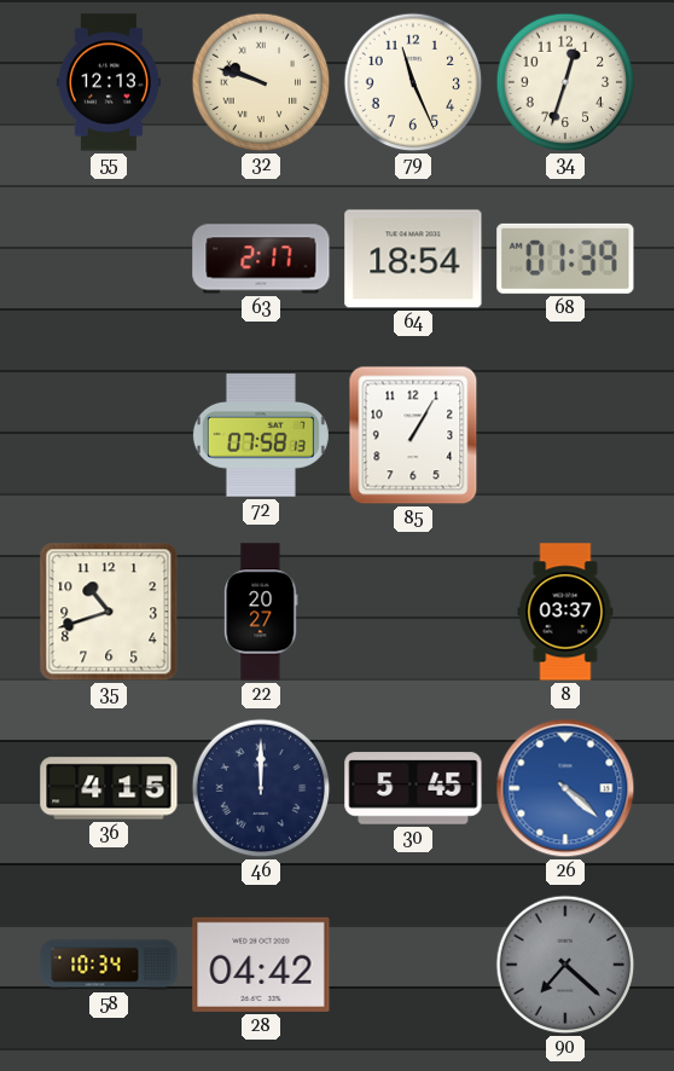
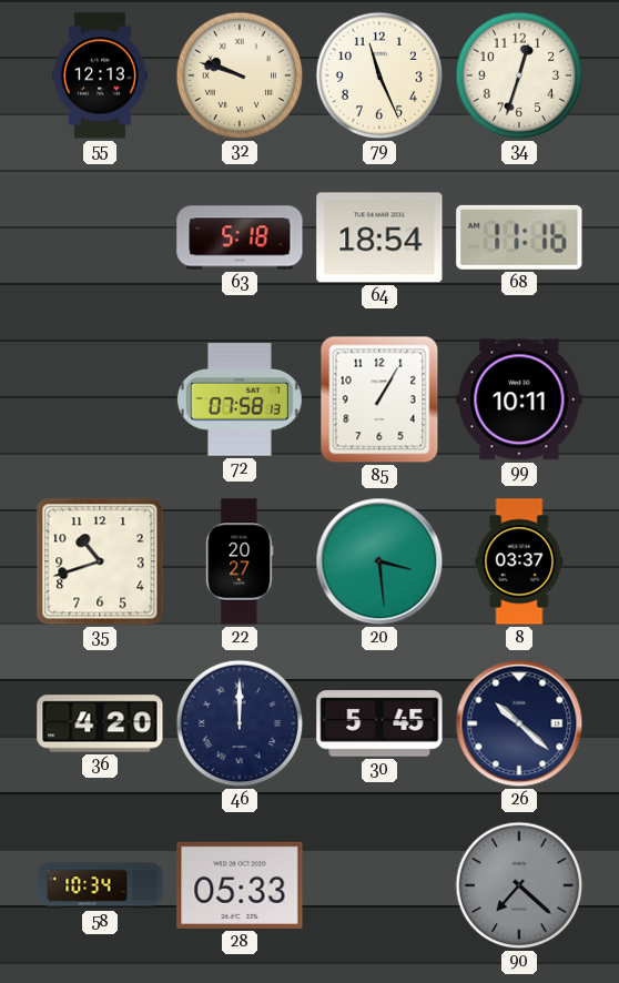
63: 2:17 -> 5:18 (240, 237)
68: 01:39 -> 11:16 (519, 237)
99: none -> 10:11 (519, 399)
20: none -> 3:29 (379, 561)
36: 4:15 -> 4:20 (100, 723)
26: 4:22 -> 10:22 (519, 723)
26 dial: blue -> navy (519, 723)
28: 04:42 -> 05:33 (240, 885)
